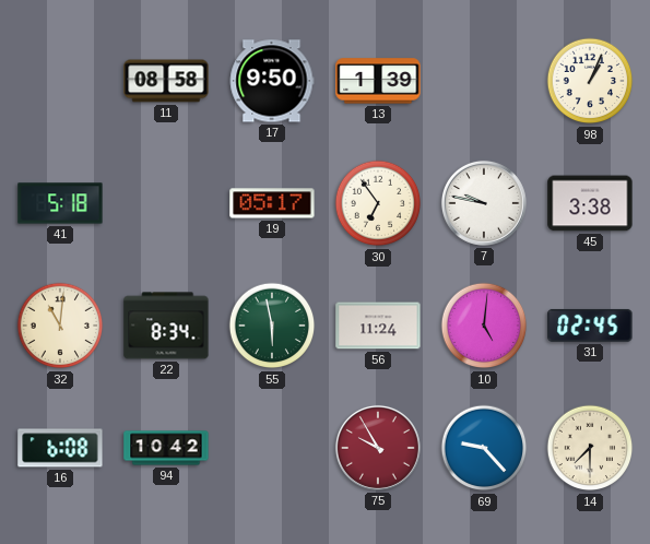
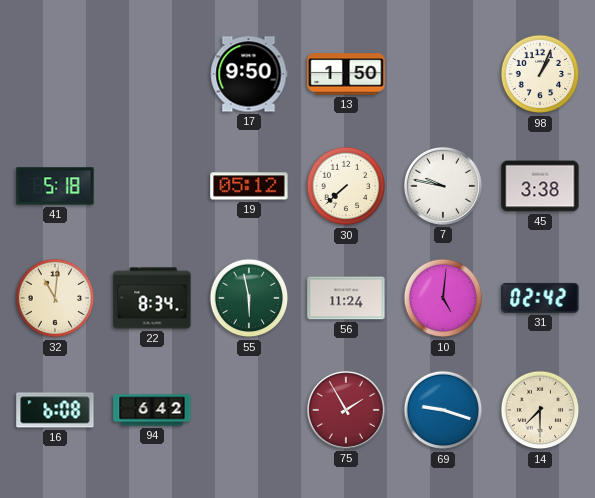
11: 08:58 -> none (166, 81)
13: 1:39 -> 1:50 (346, 74)
19: 05:17 -> 05:12 (249, 186)
30: 6:54 -> 7:38 (346, 186)
31: 02:45 -> 02:42 (540, 298)
94: 10:42 -> 6:42 (152, 410)
75: 9:55 -> 1:55 (346, 410)
69: 9:23 -> 9:18 (443, 410)
